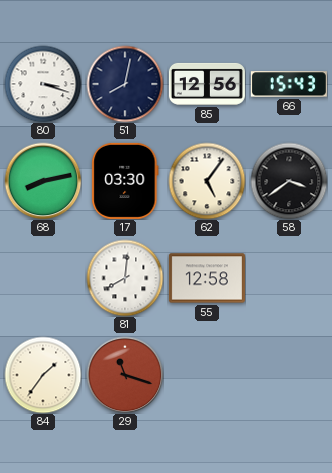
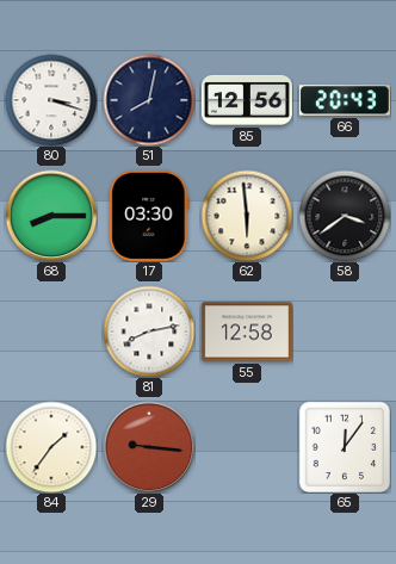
66: 15:43 -> 20:43 (345, 100)
68: 8:13 -> 8:15 (51, 216)
62: 5:06 -> 5:59 (247, 216)
81: 8:01 -> 8:13 (149, 331)
29: 11:18 -> 9:16 (149, 447)
65: none -> 12:06 (345, 447)
